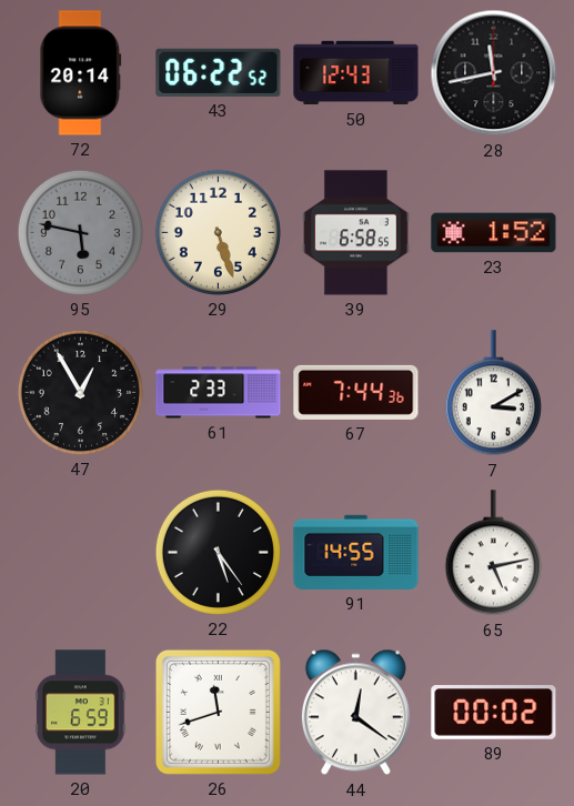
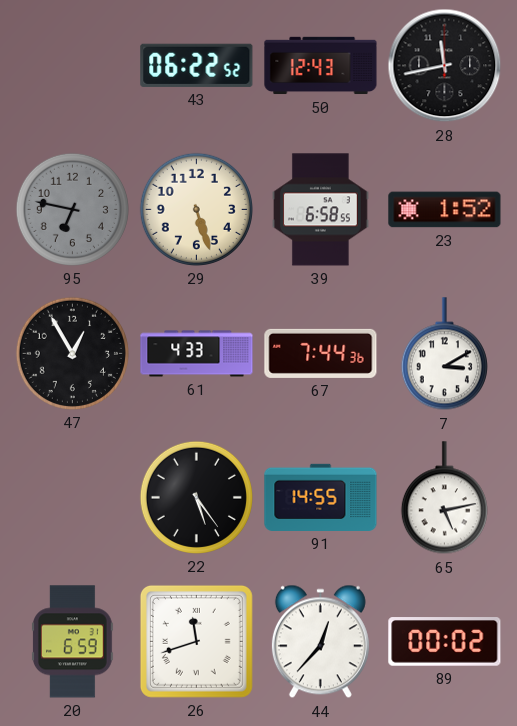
72: 20:14 -> none (81, 73)
95: 5:47 -> 6:47 (72, 209)
61: 2:33 -> 4:33 (197, 354)
44: 12:21 -> 12:37 (320, 642)
